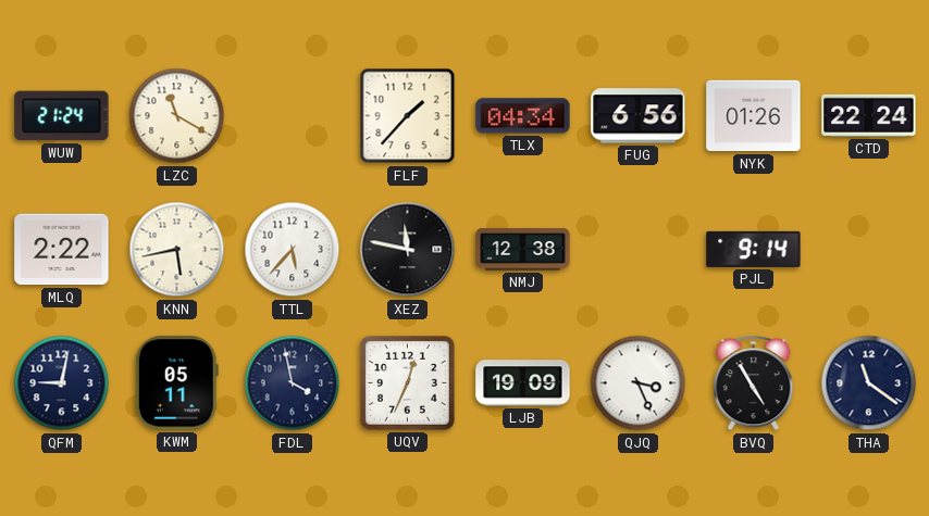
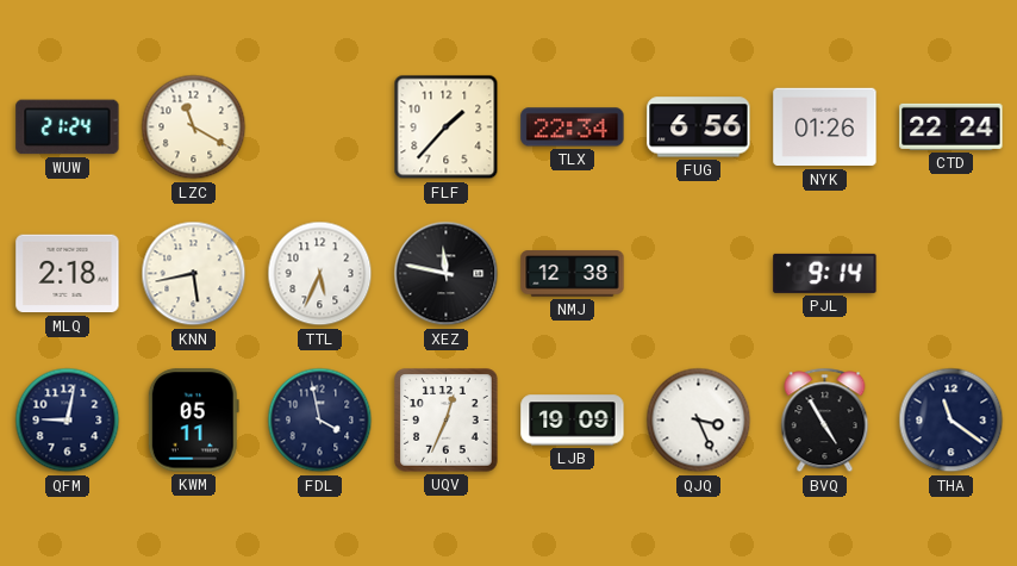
TLX: 04:34 -> 22:34 (573, 127)
MLQ: 2:22 -> 2:18 (68, 274)
TTL: 5:37 -> 5:34 (320, 274)
